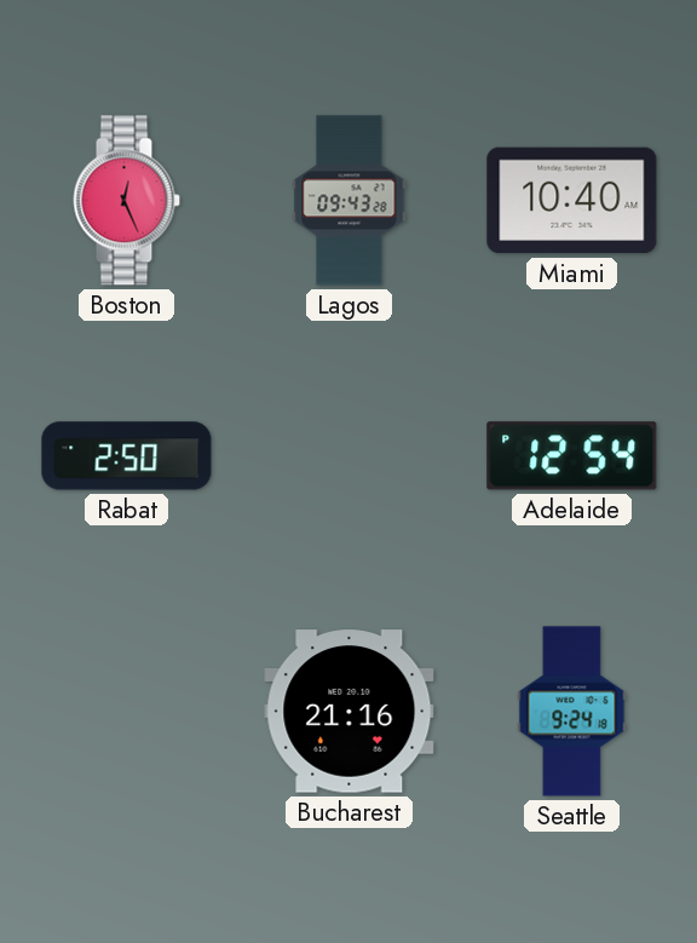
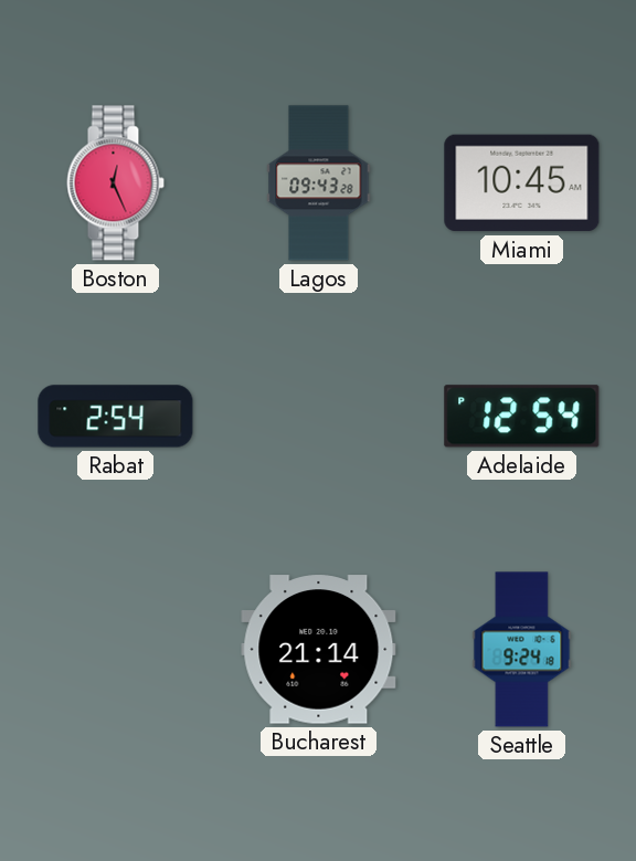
Miami: 10:40 -> 10:45 (522, 183)
Rabat: 2:50 -> 2:54 (116, 417)
Bucharest: 21:16 -> 21:14 (319, 650)
